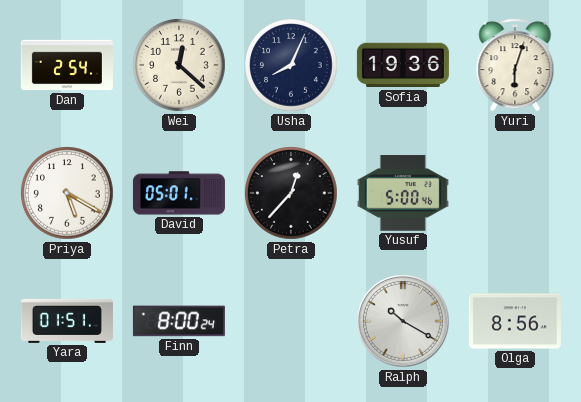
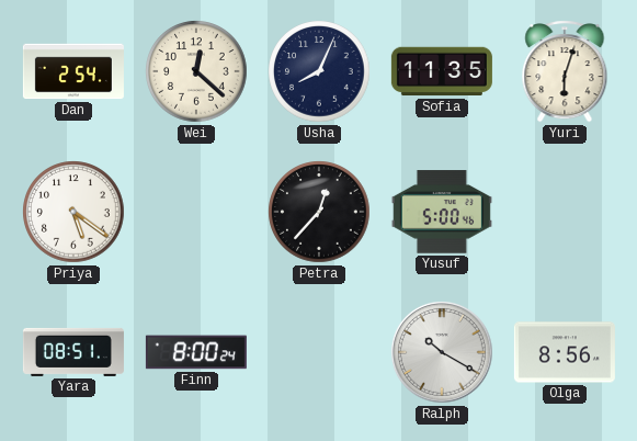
Sofia: 19:36 -> 11:35 (442, 71)
Priya: 5:20 -> 5:21 (73, 212)
David: 05:01 -> none (179, 193)
Yara: 01:51 -> 08:51 (73, 352)
